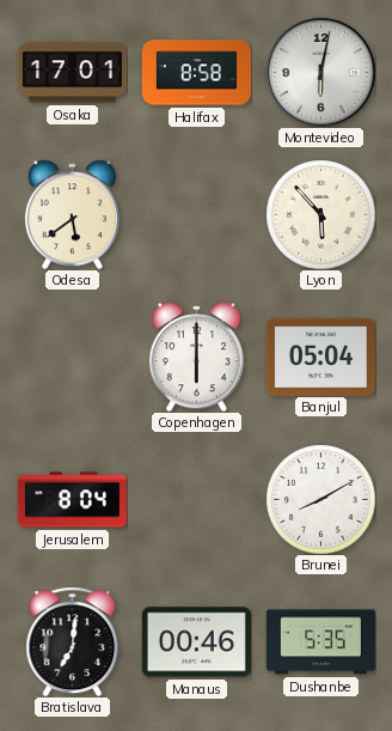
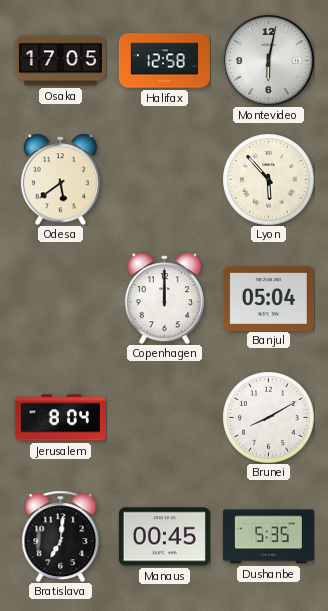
Osaka: 17:01 -> 17:05 (60, 61)
Halifax: 8:58 -> 12:58 (164, 61)
Copenhagen: 6:00 -> 12:00 (164, 298)
Manaus: 00:46 -> 00:45 (164, 537)
